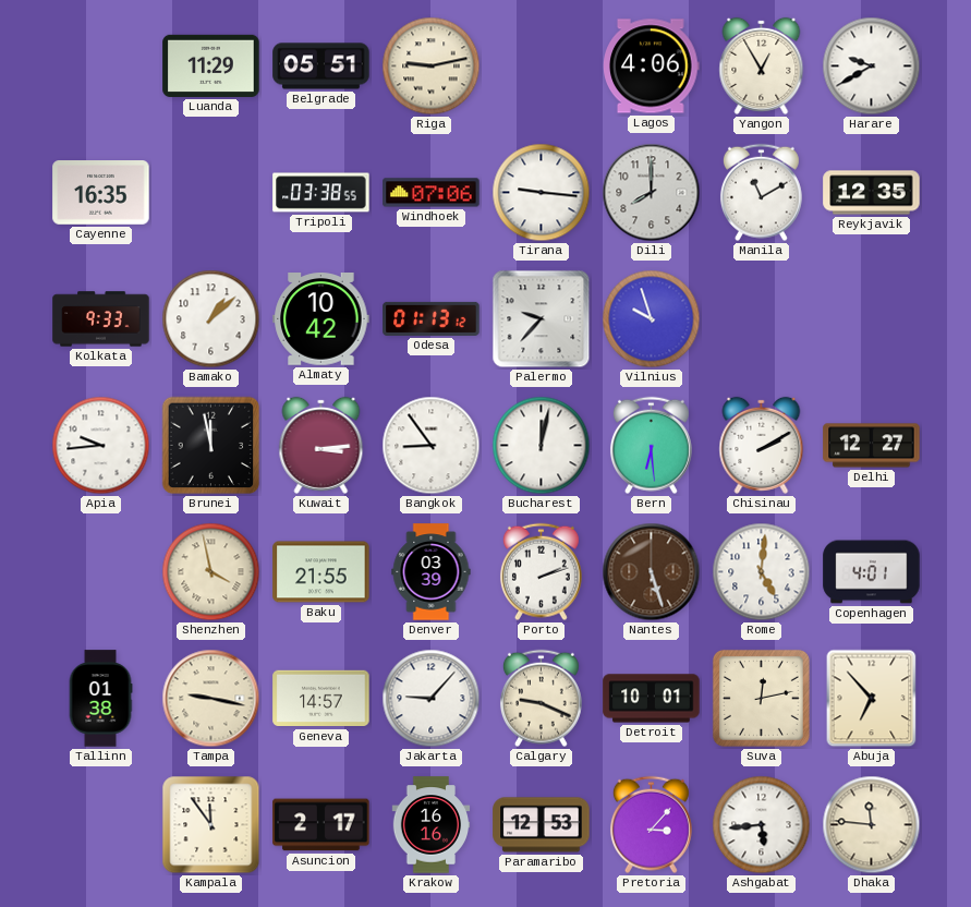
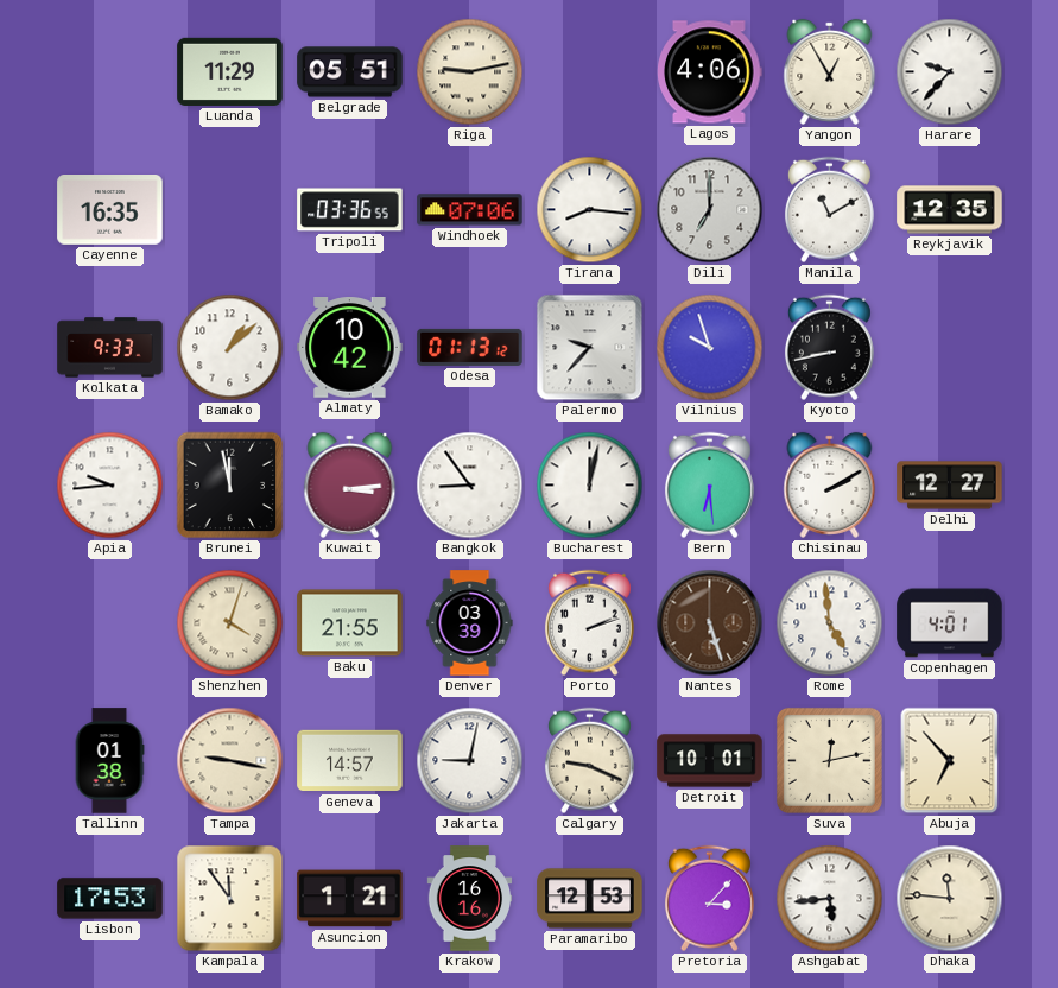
Harare: 9:40 -> 9:37 (950, 72)
Tripoli: 03:38 -> 03:36 (350, 210)
Tirana: 9:16 -> 8:16 (590, 210)
Dili: 8:00 -> 7:00 (710, 210)
Kyoto: none -> 8:43 (829, 348)
Shenzhen: 3:58 -> 4:03 (230, 623)
Rome: 5:01 -> 4:59 (830, 623)
Jakarta: 9:07 -> 9:02 (470, 761)
Lisbon: none -> 17:53 (110, 899)
Asuncion: 2:17 -> 1:21 (350, 899)
